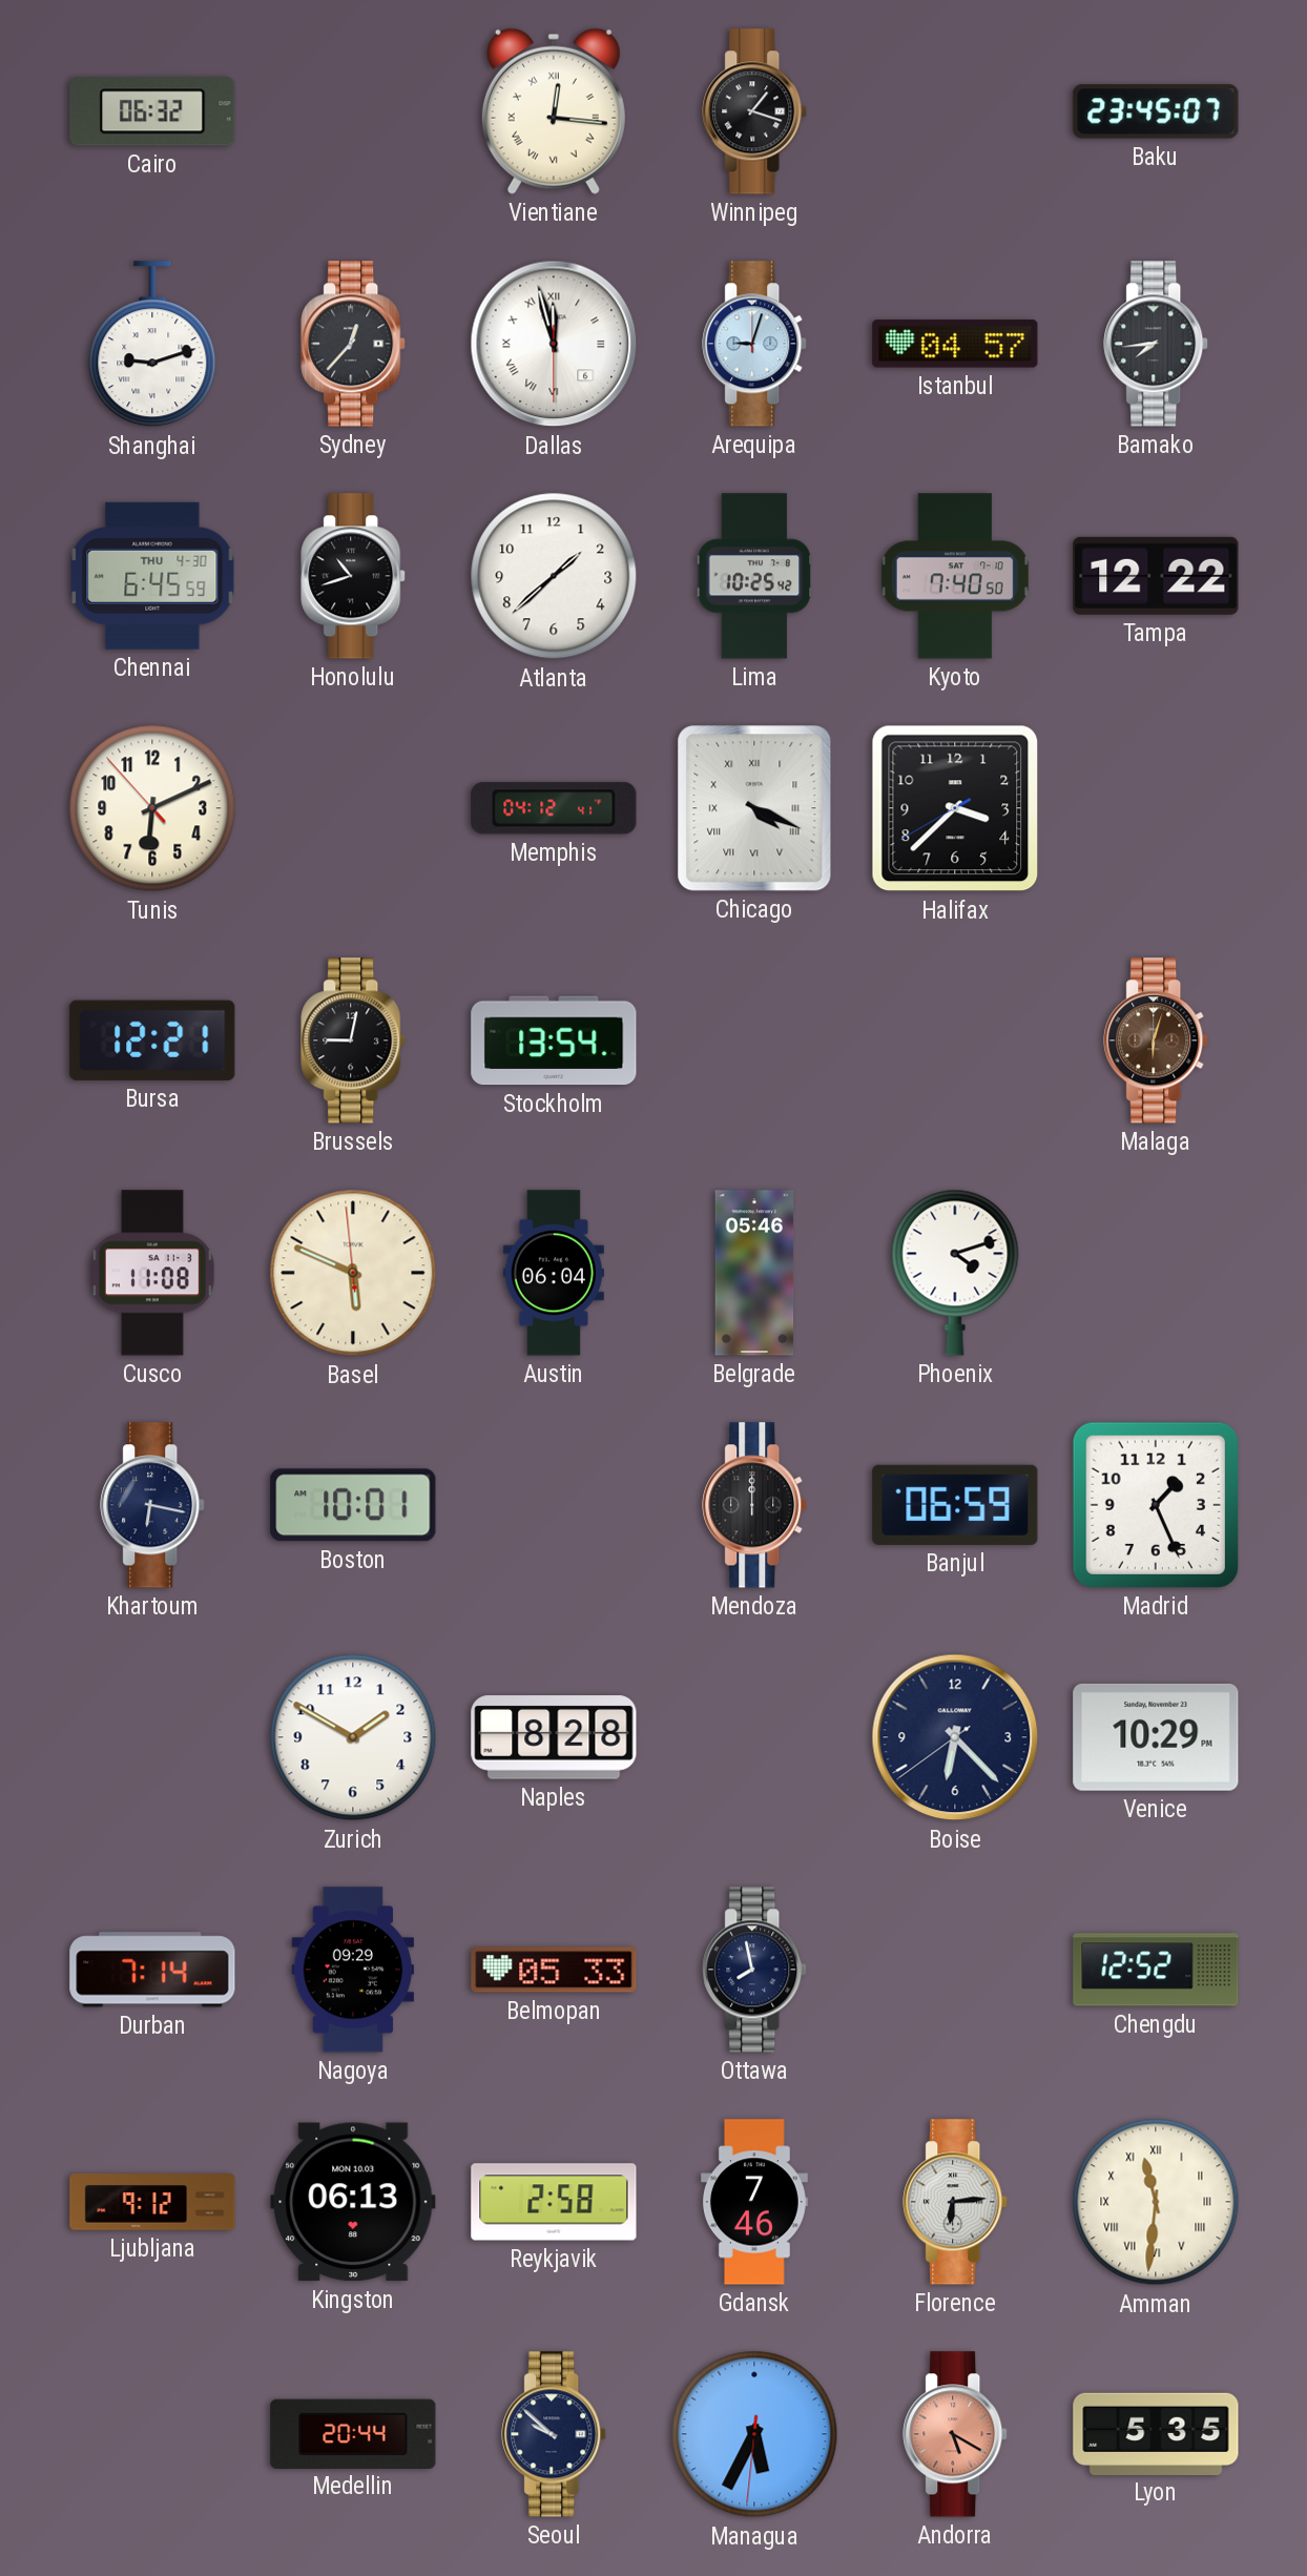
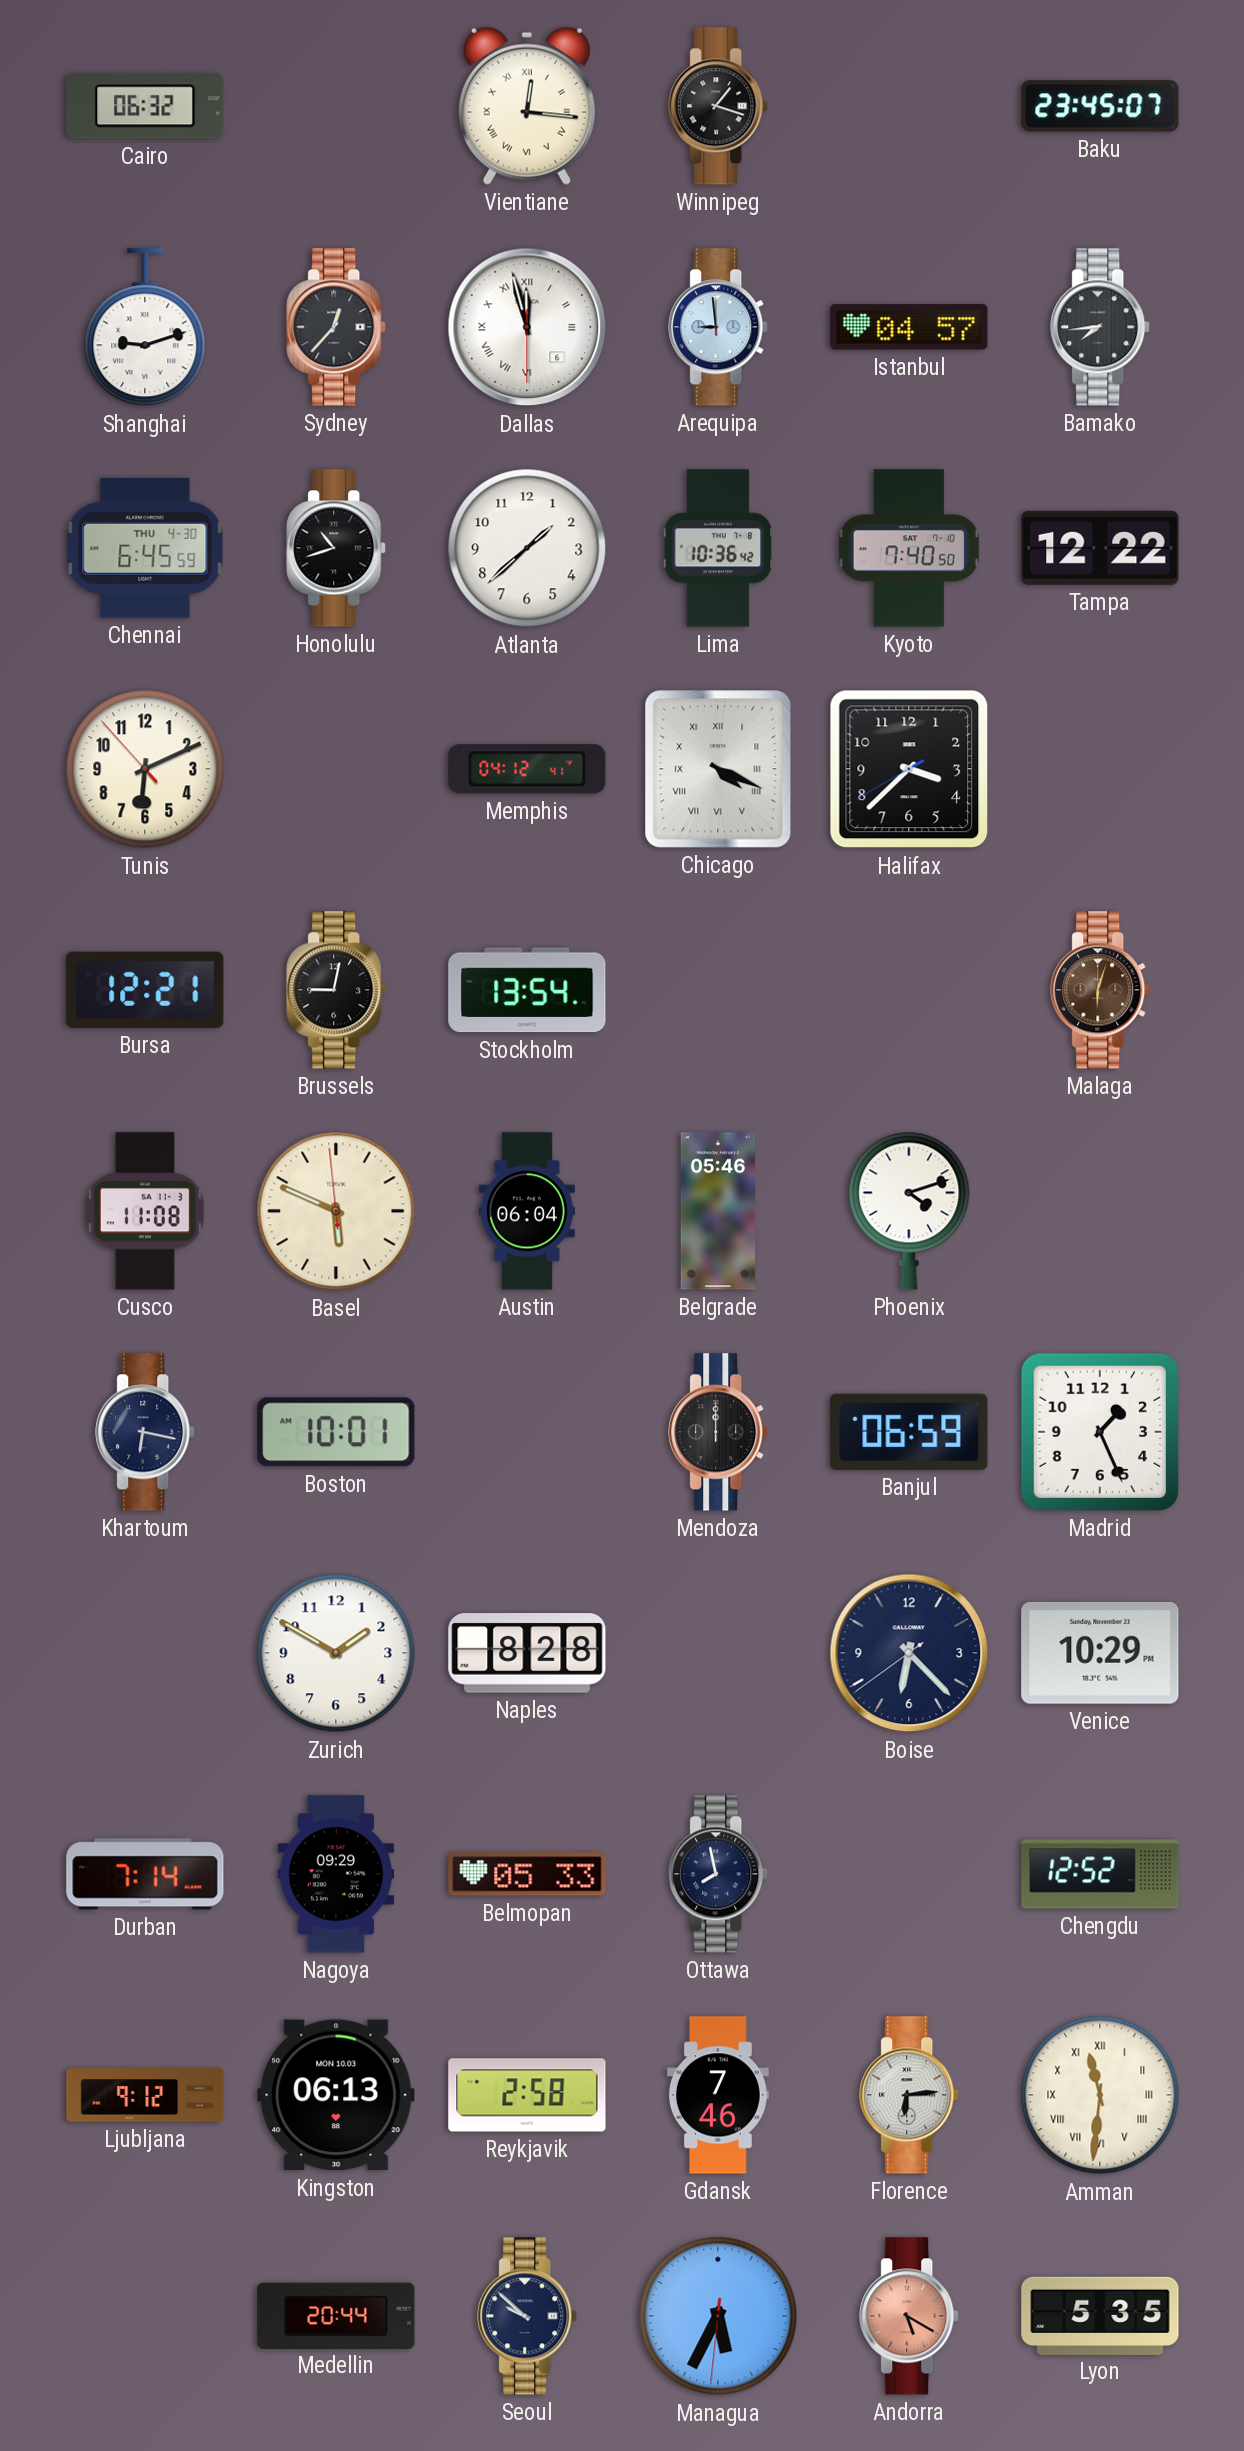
Arequipa: 9:03 -> 8:59 (719, 327)
Lima: 10:25 -> 10:36 (718, 548)
